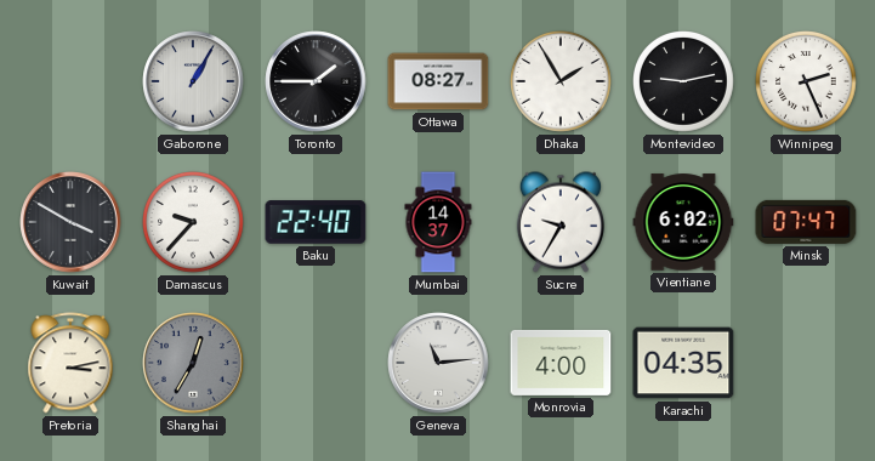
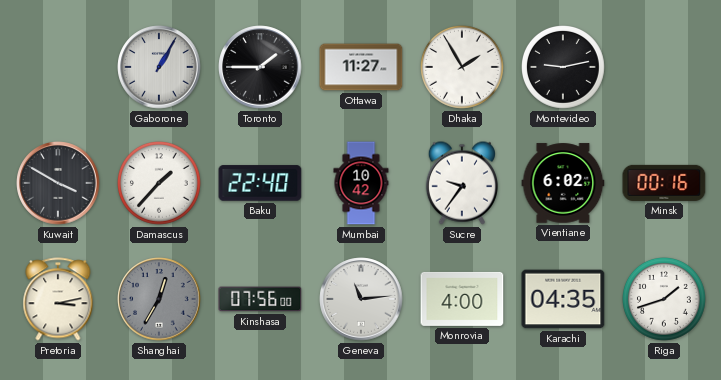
Ottawa: 08:27 -> 11:27 (361, 67)
Winnipeg: 2:26 -> none (807, 82)
Damascus: 9:37 -> 1:37 (160, 184)
Mumbai: 14:37 -> 10:42 (361, 183)
Sucre: 9:35 -> 9:36 (461, 183)
Minsk: 07:47 -> 00:16 (664, 183)
Kinshasa: none -> 07:56 (260, 299)
Riga: none -> 1:42 (665, 300)
